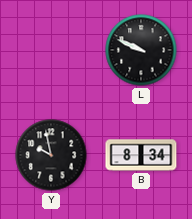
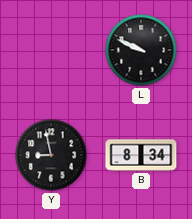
Y: 9:58 -> 8:58 (51, 155)
